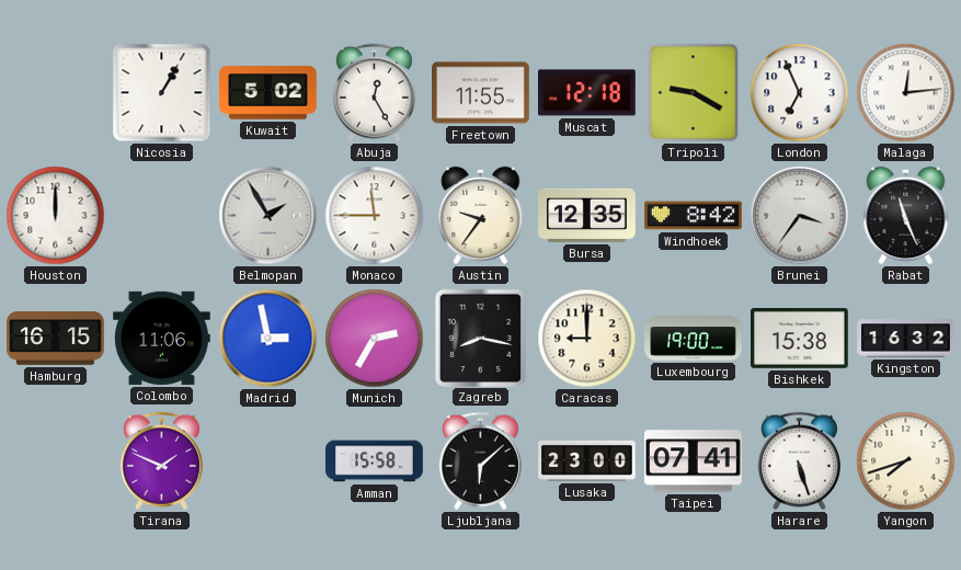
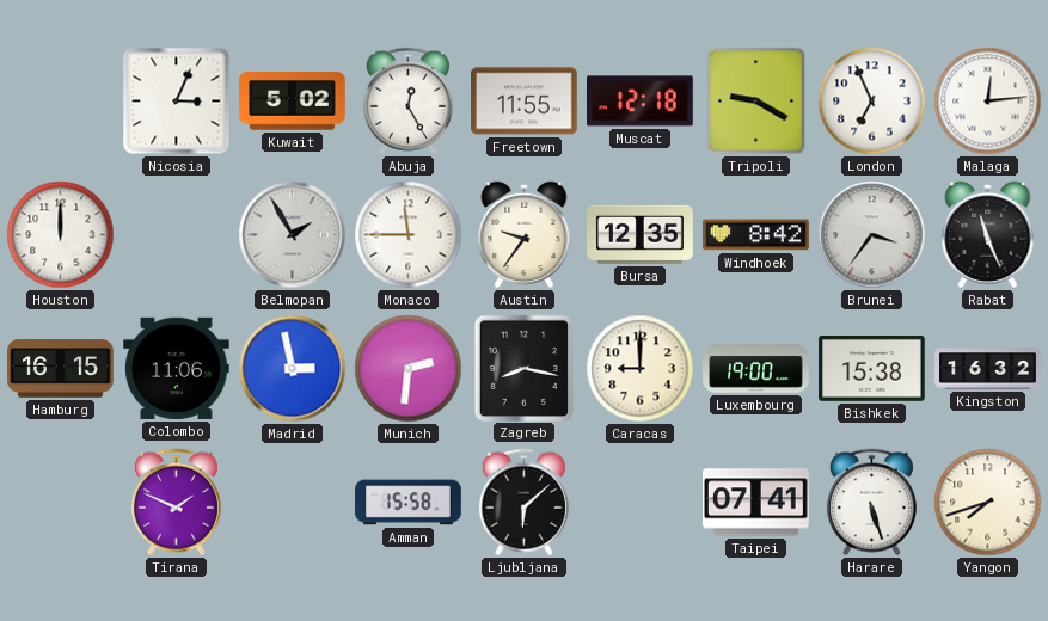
Nicosia: 1:05 -> 3:04 (177, 102)
Munich: 2:35 -> 2:31 (409, 369)
Lusaka: 23:00 -> none (587, 460)
